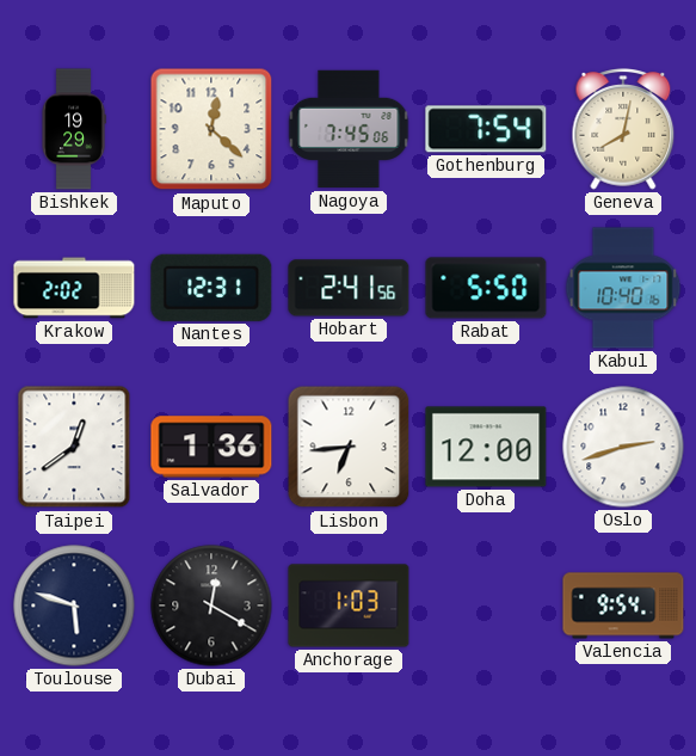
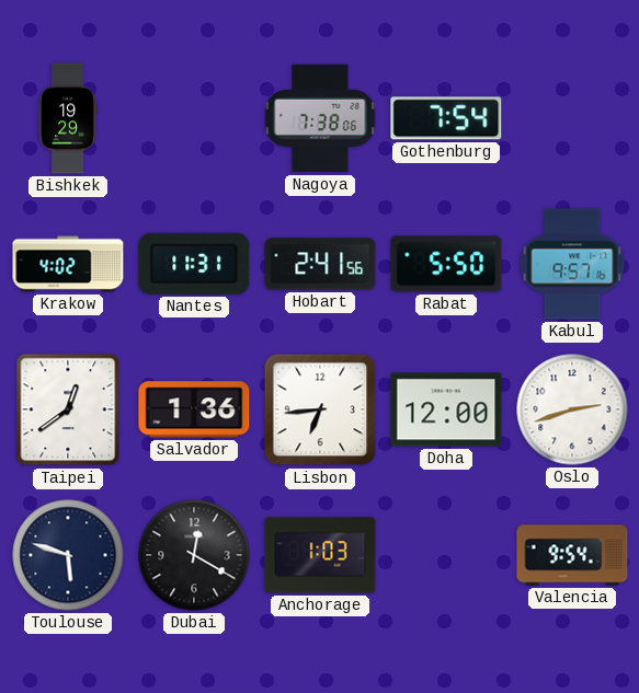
Maputo: 12:22 -> none (211, 129)
Nagoya: 7:45 -> 7:38 (320, 118)
Geneva: 8:02 -> none (623, 129)
Krakow: 2:02 -> 4:02 (68, 264)
Nantes: 12:31 -> 11:31 (194, 264)
Kabul: 10:40 -> 9:57 (572, 264)
